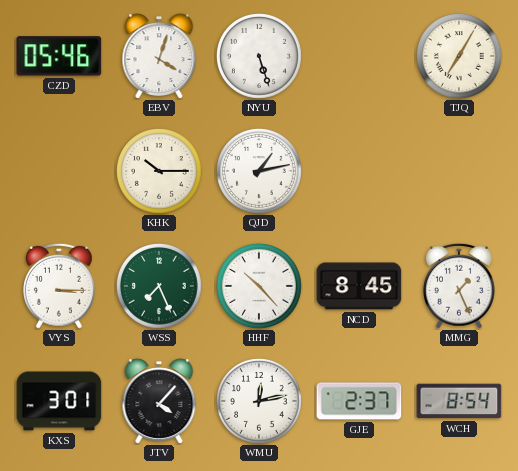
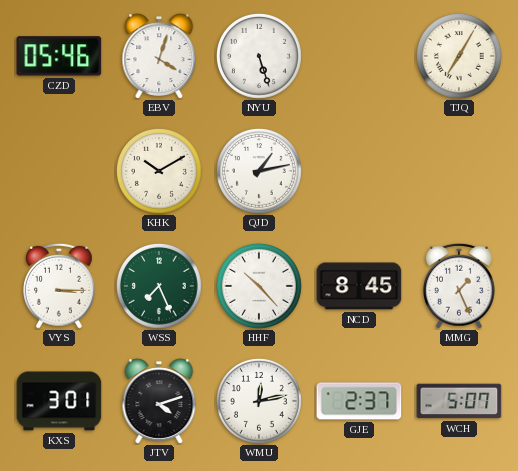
KHK: 10:15 -> 10:10 (160, 172)
JTV: 4:07 -> 4:12 (159, 401)
WCH: 8:54 -> 5:07 (459, 401)
